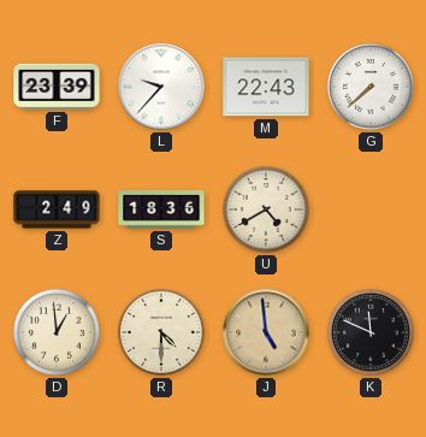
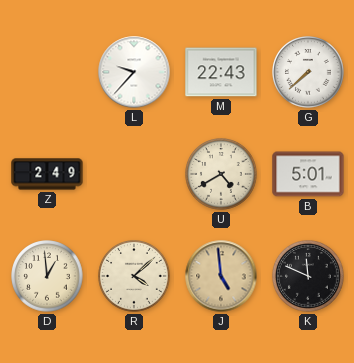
F: 23:39 -> none (57, 87)
S: 18:36 -> none (161, 211)
B: none -> 5:01 (308, 174)
R: 4:30 -> 4:08 (134, 276)
